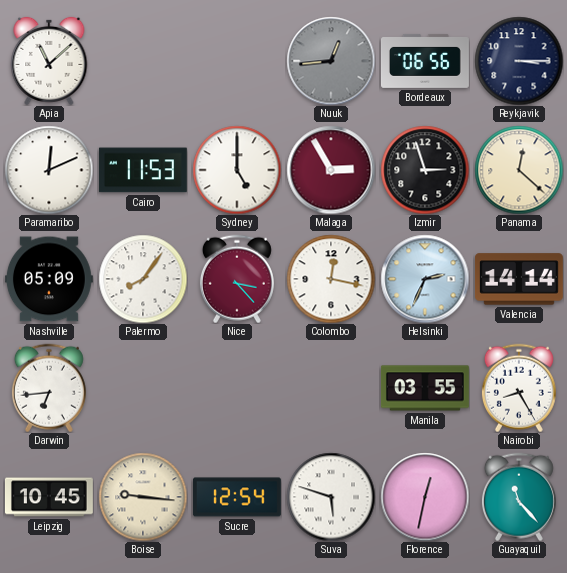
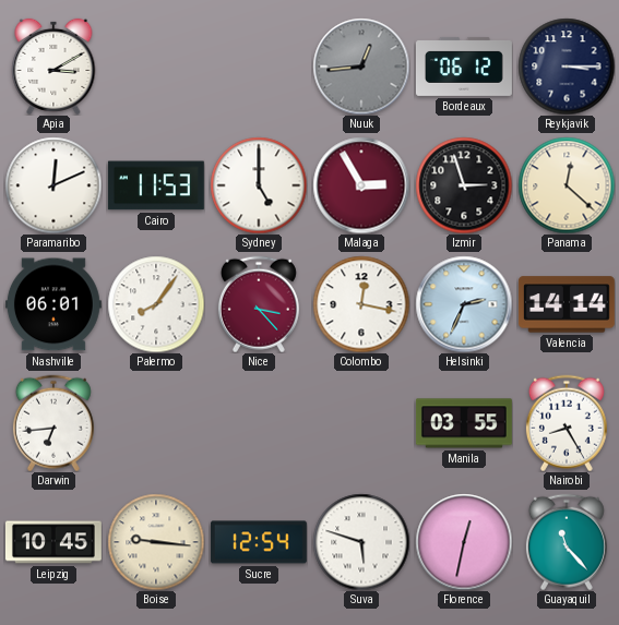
Apia: 11:08 -> 3:10 (53, 67)
Bordeaux: 06:56 -> 06:12 (464, 67)
Nashville: 05:09 -> 06:01 (53, 304)
